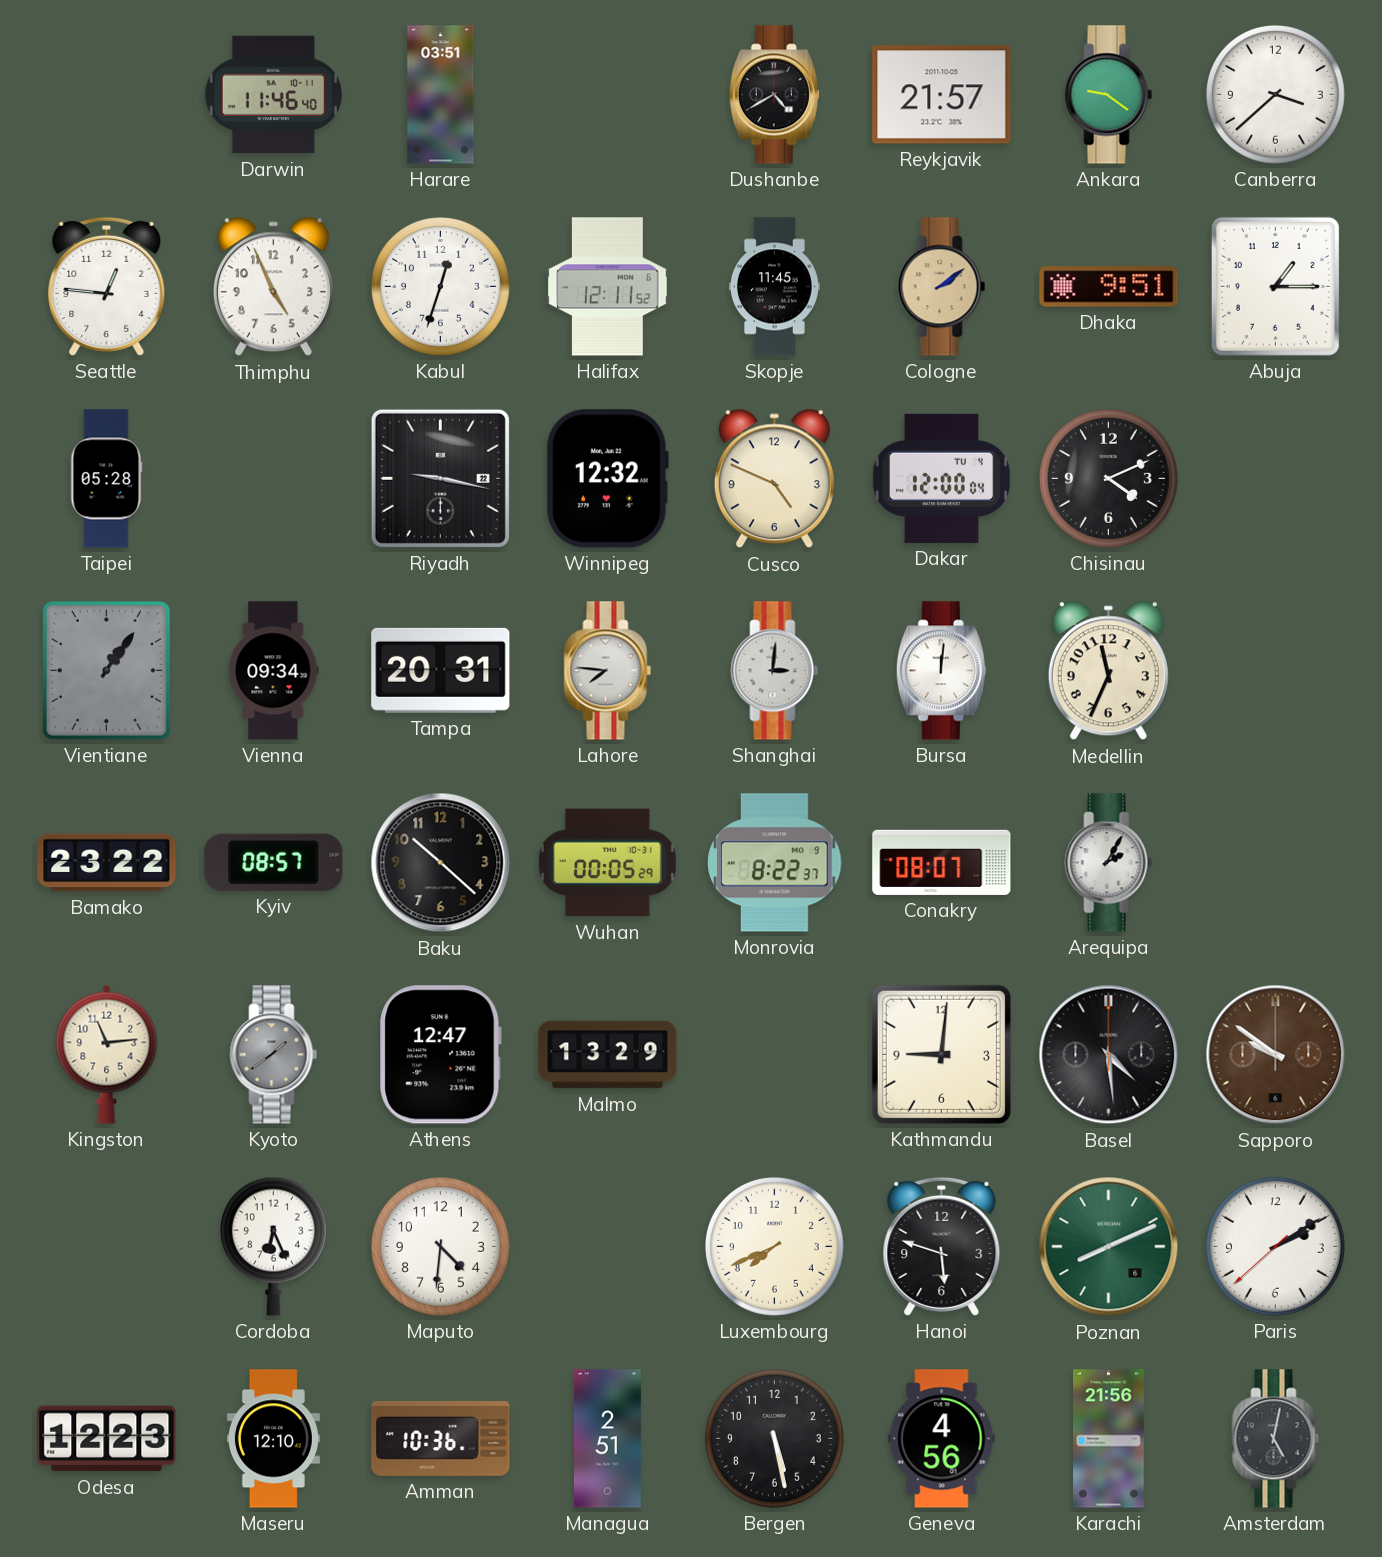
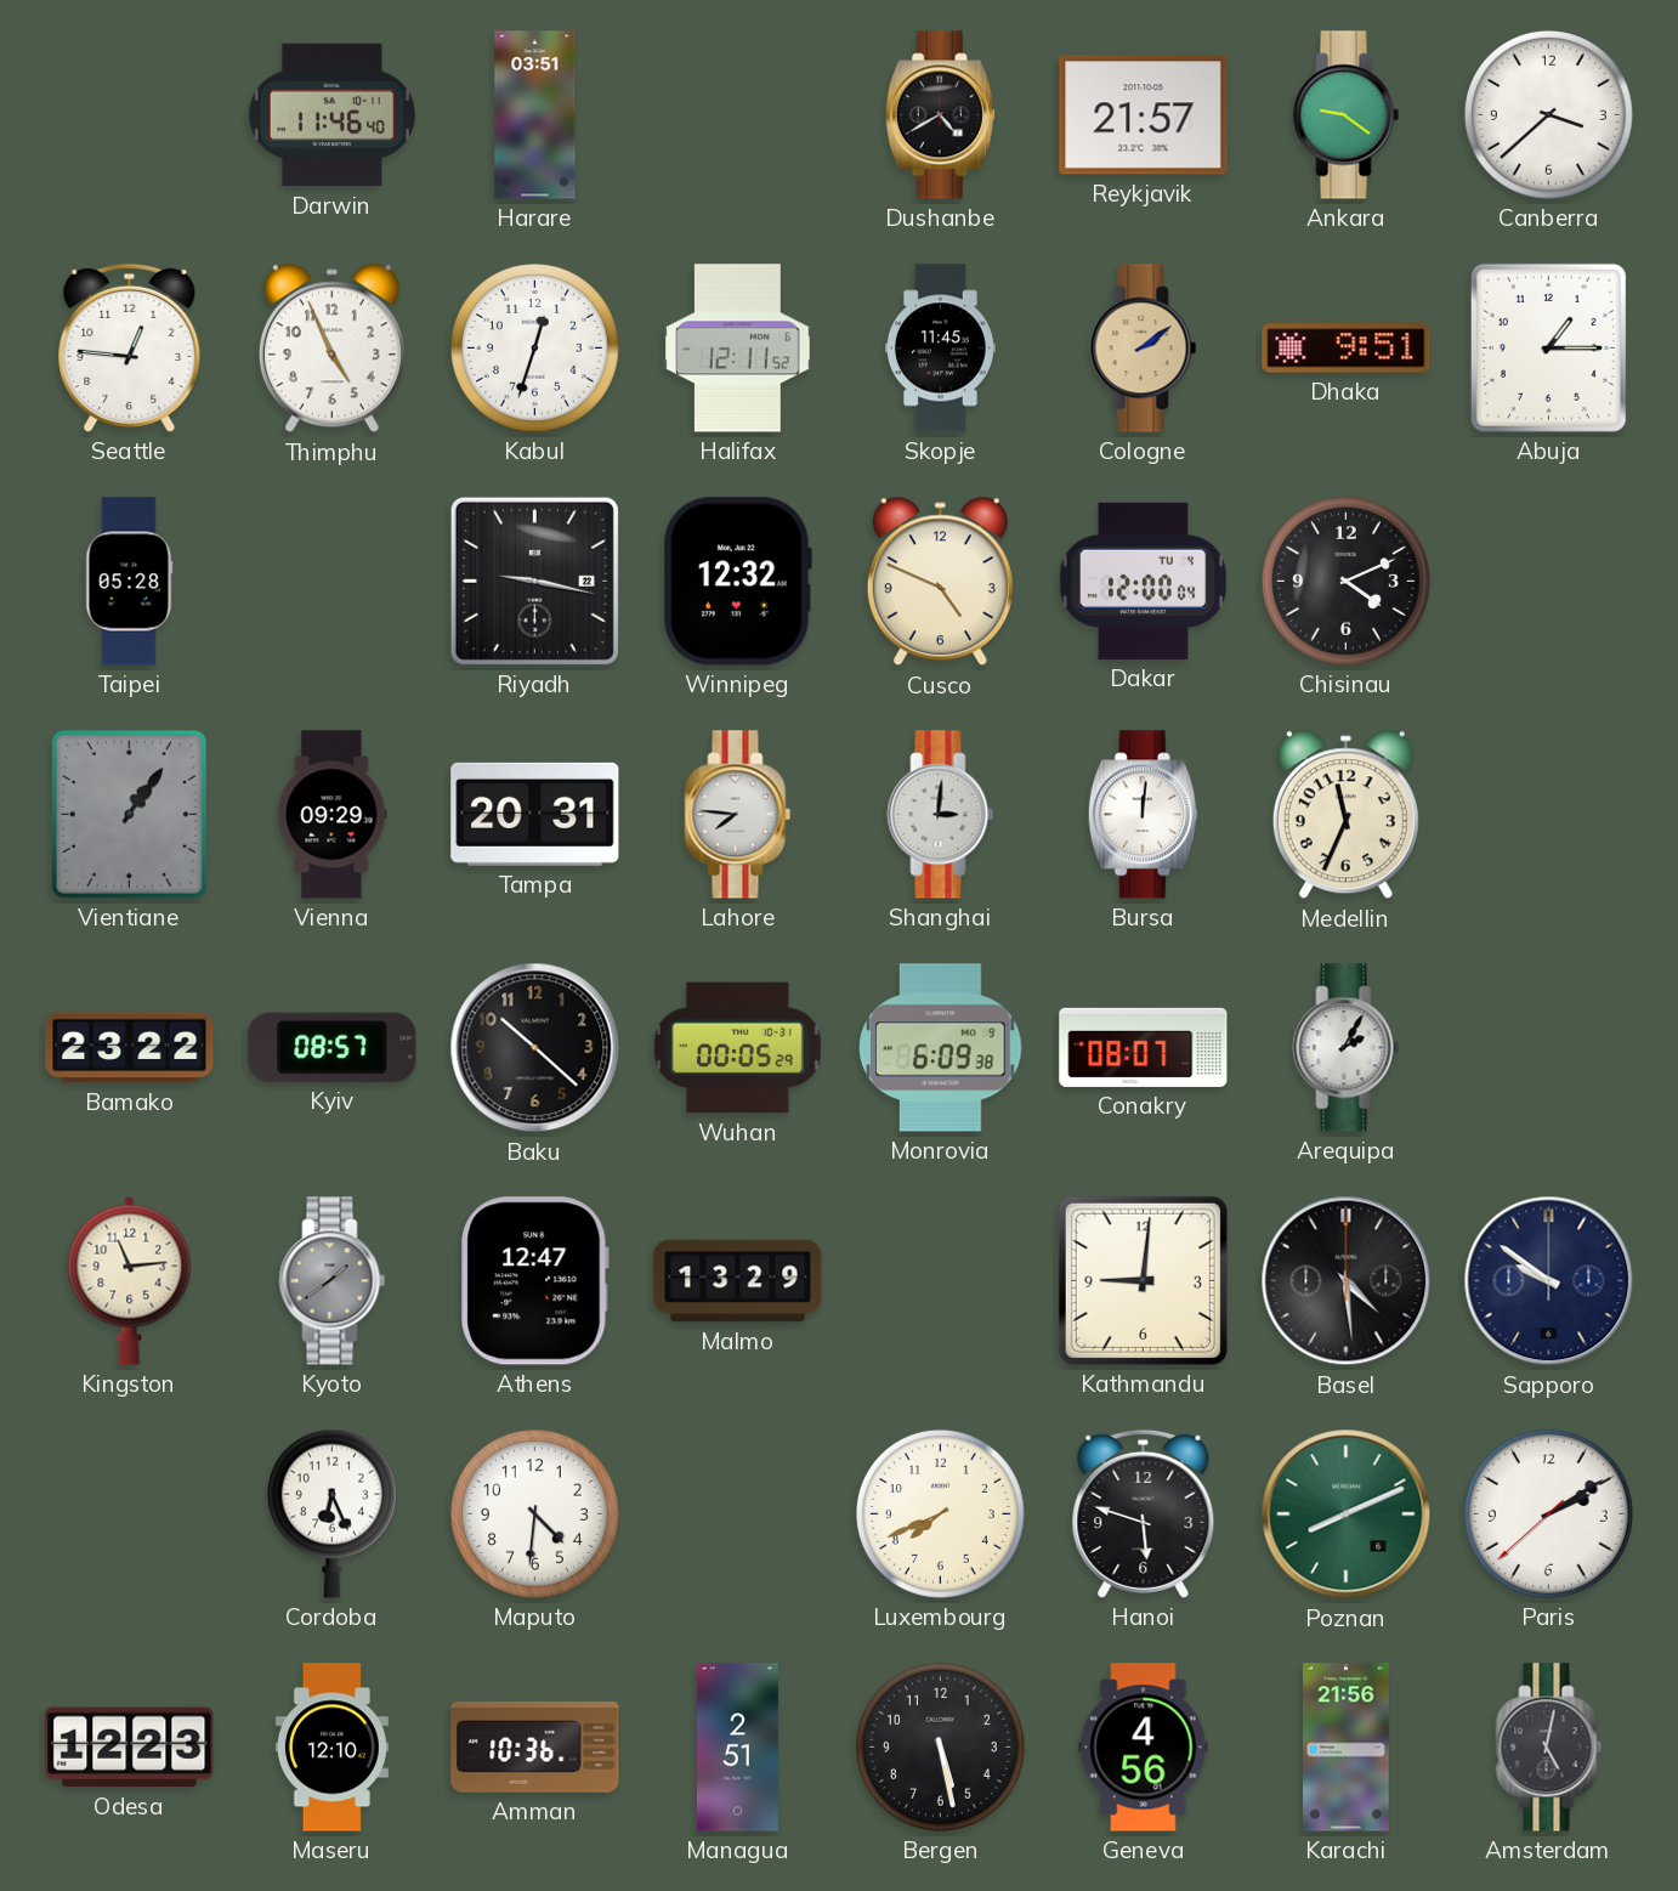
Vienna: 09:34 -> 09:29 (333, 815)
Monrovia: 8:22 -> 6:09 (941, 1048)
Sapporo dial: brown -> navy (1549, 1281)
